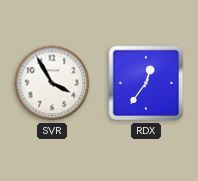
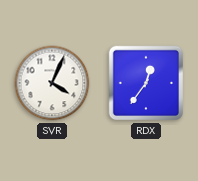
SVR: 3:55 -> 4:04 (52, 83)
